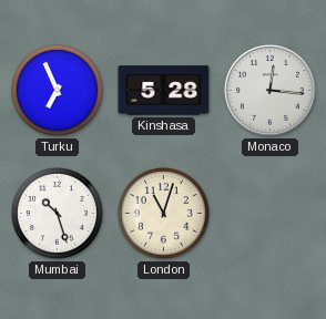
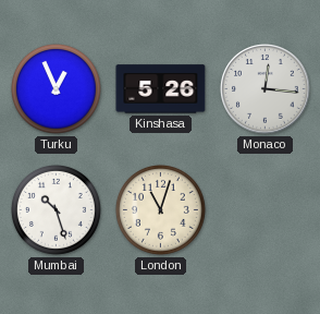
Turku: 6:56 -> 12:56 (56, 88)
Kinshasa: 5:28 -> 5:26 (161, 89)
